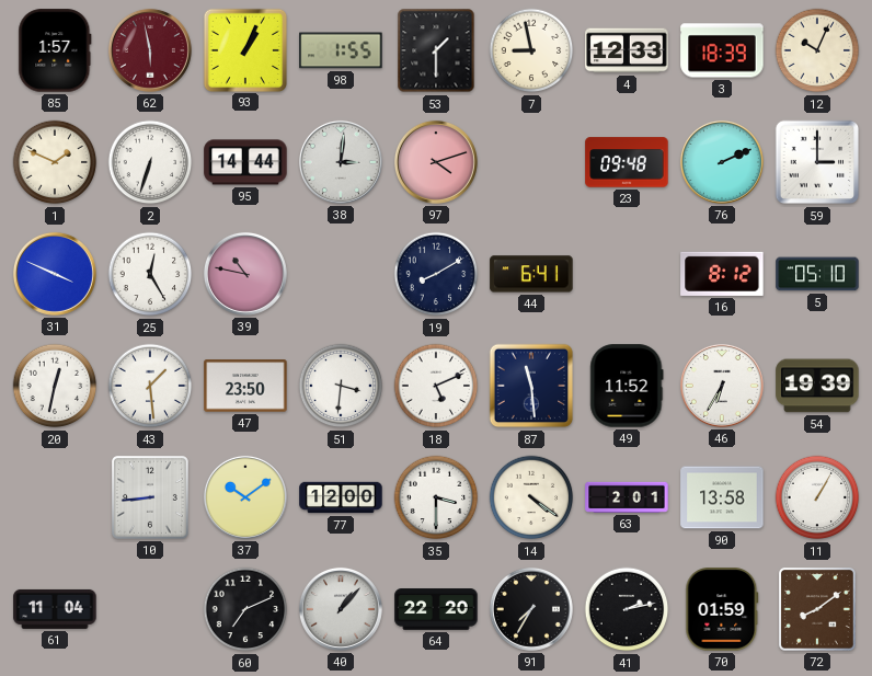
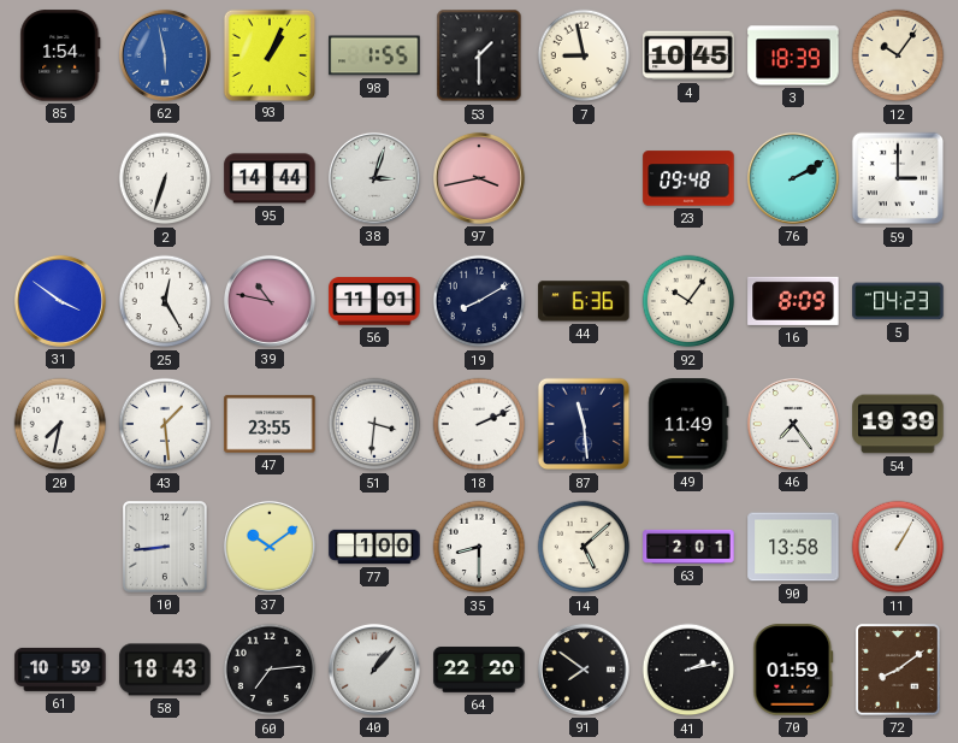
85: 1:57 -> 1:54 (60, 55)
62 dial: burgundy -> blue (165, 55)
4: 12:33 -> 10:45 (688, 55)
12: 10:04 -> 10:06 (898, 55)
1: 1:49 -> none (55, 162)
38: 3:01 -> 3:03 (374, 178)
97: 4:12 -> 3:43 (479, 178)
76: 2:11 -> 2:10 (793, 178)
31: 3:49 -> 3:51 (60, 301)
56: none -> 11:01 (374, 301)
44: 6:41 -> 6:36 (584, 301)
92: none -> 10:06 (688, 301)
16: 8:12 -> 8:09 (793, 301)
5: 05:10 -> 04:23 (898, 301)
20: 12:32 -> 7:32 (60, 424)
47: 23:50 -> 23:55 (270, 424)
18: 5:11 -> 2:11 (479, 424)
49: 11:52 -> 11:49 (688, 424)
46: 6:35 -> 7:24 (793, 424)
77: 12:00 -> 1:00 (374, 547)
35: 3:30 -> 8:30 (479, 547)
14: 4:21 -> 5:08 (584, 547)
61: 11:04 -> 10:59 (60, 670)
58: none -> 18:43 (165, 670)
60: 7:11 -> 7:14 (270, 670)
91: 7:35 -> 7:51 (584, 670)
